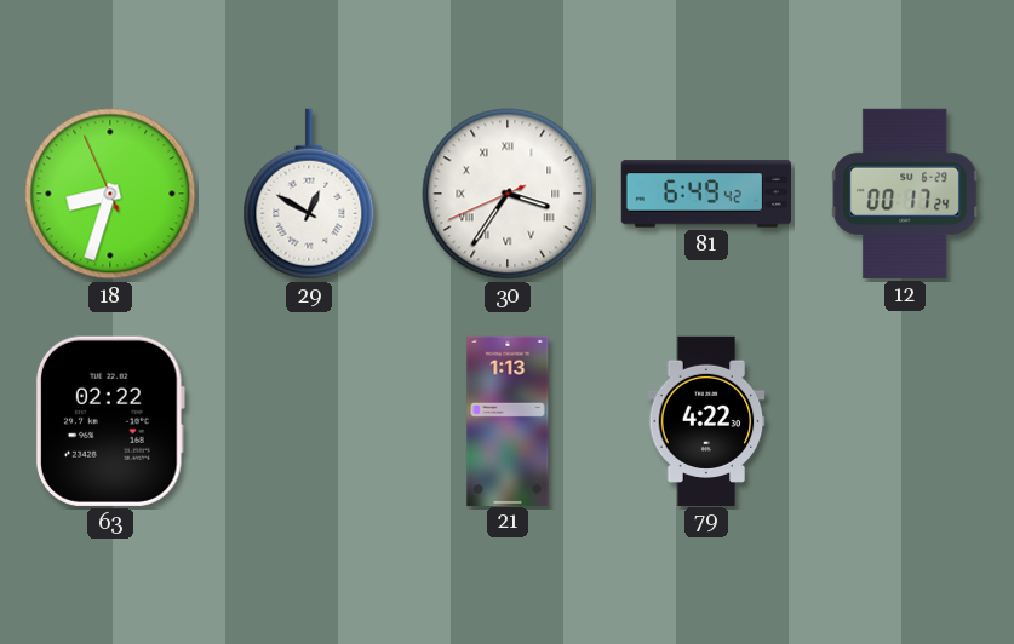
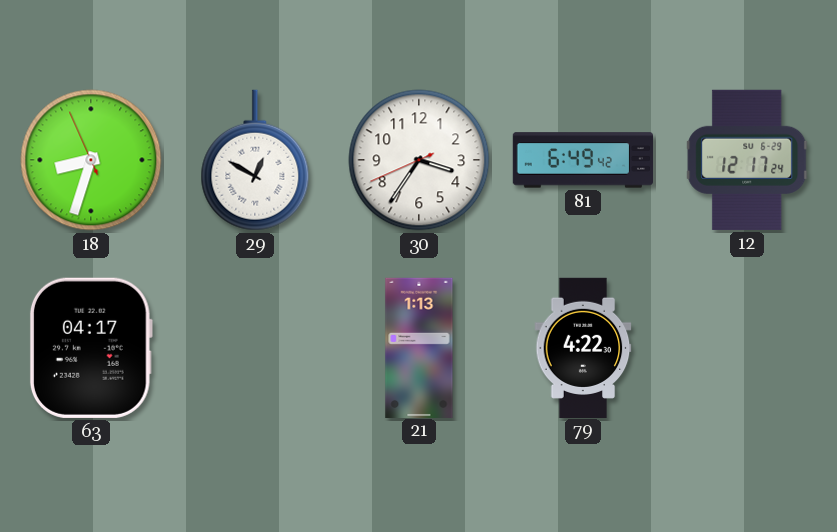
30 numerals: Roman -> Arabic (419, 160)
12: 00:17 -> 12:17 (747, 160)
63: 02:22 -> 04:17 (91, 348)
